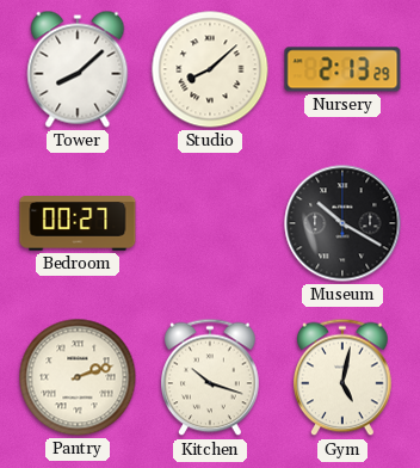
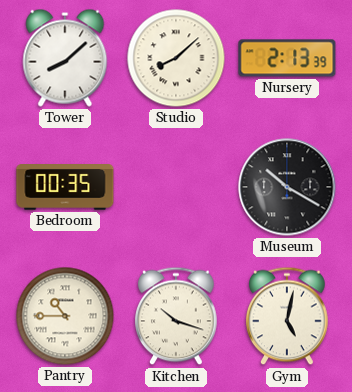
Nursery: 2:13:29 -> 2:13:39 (287, 58)
Bedroom: 00:27 -> 00:35 (65, 188)
Pantry: 2:12 -> 10:45 (65, 316)
